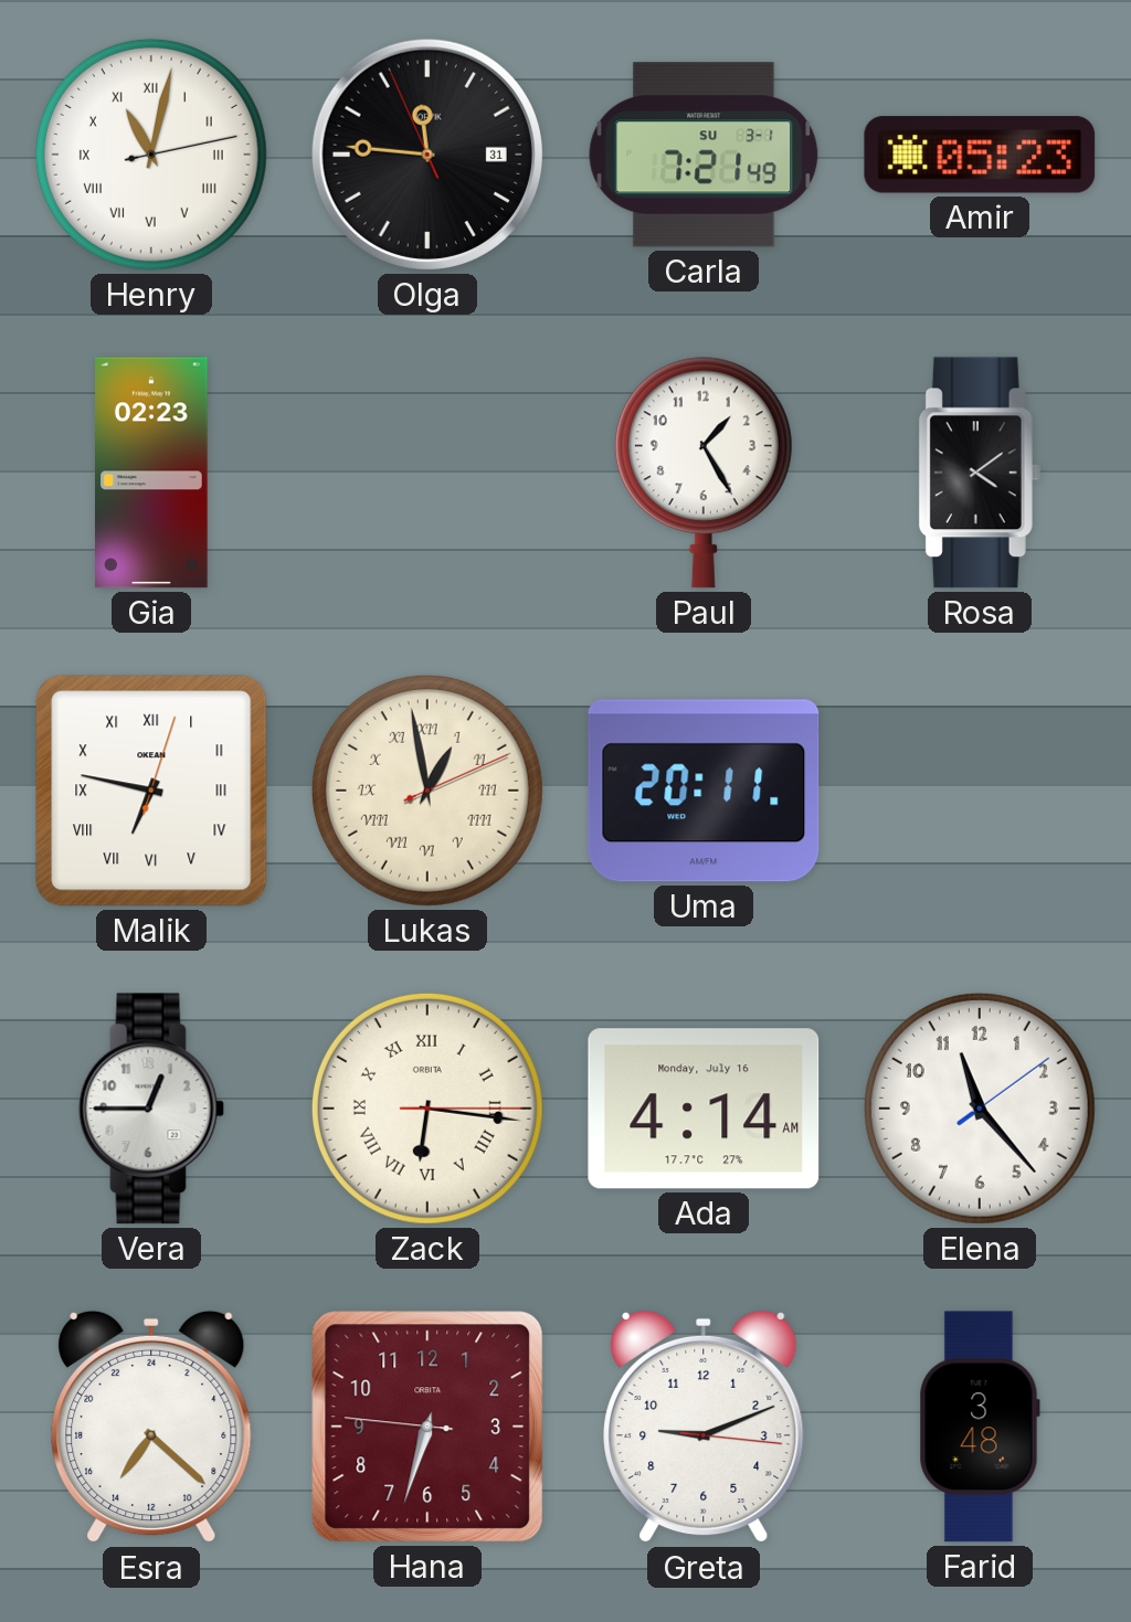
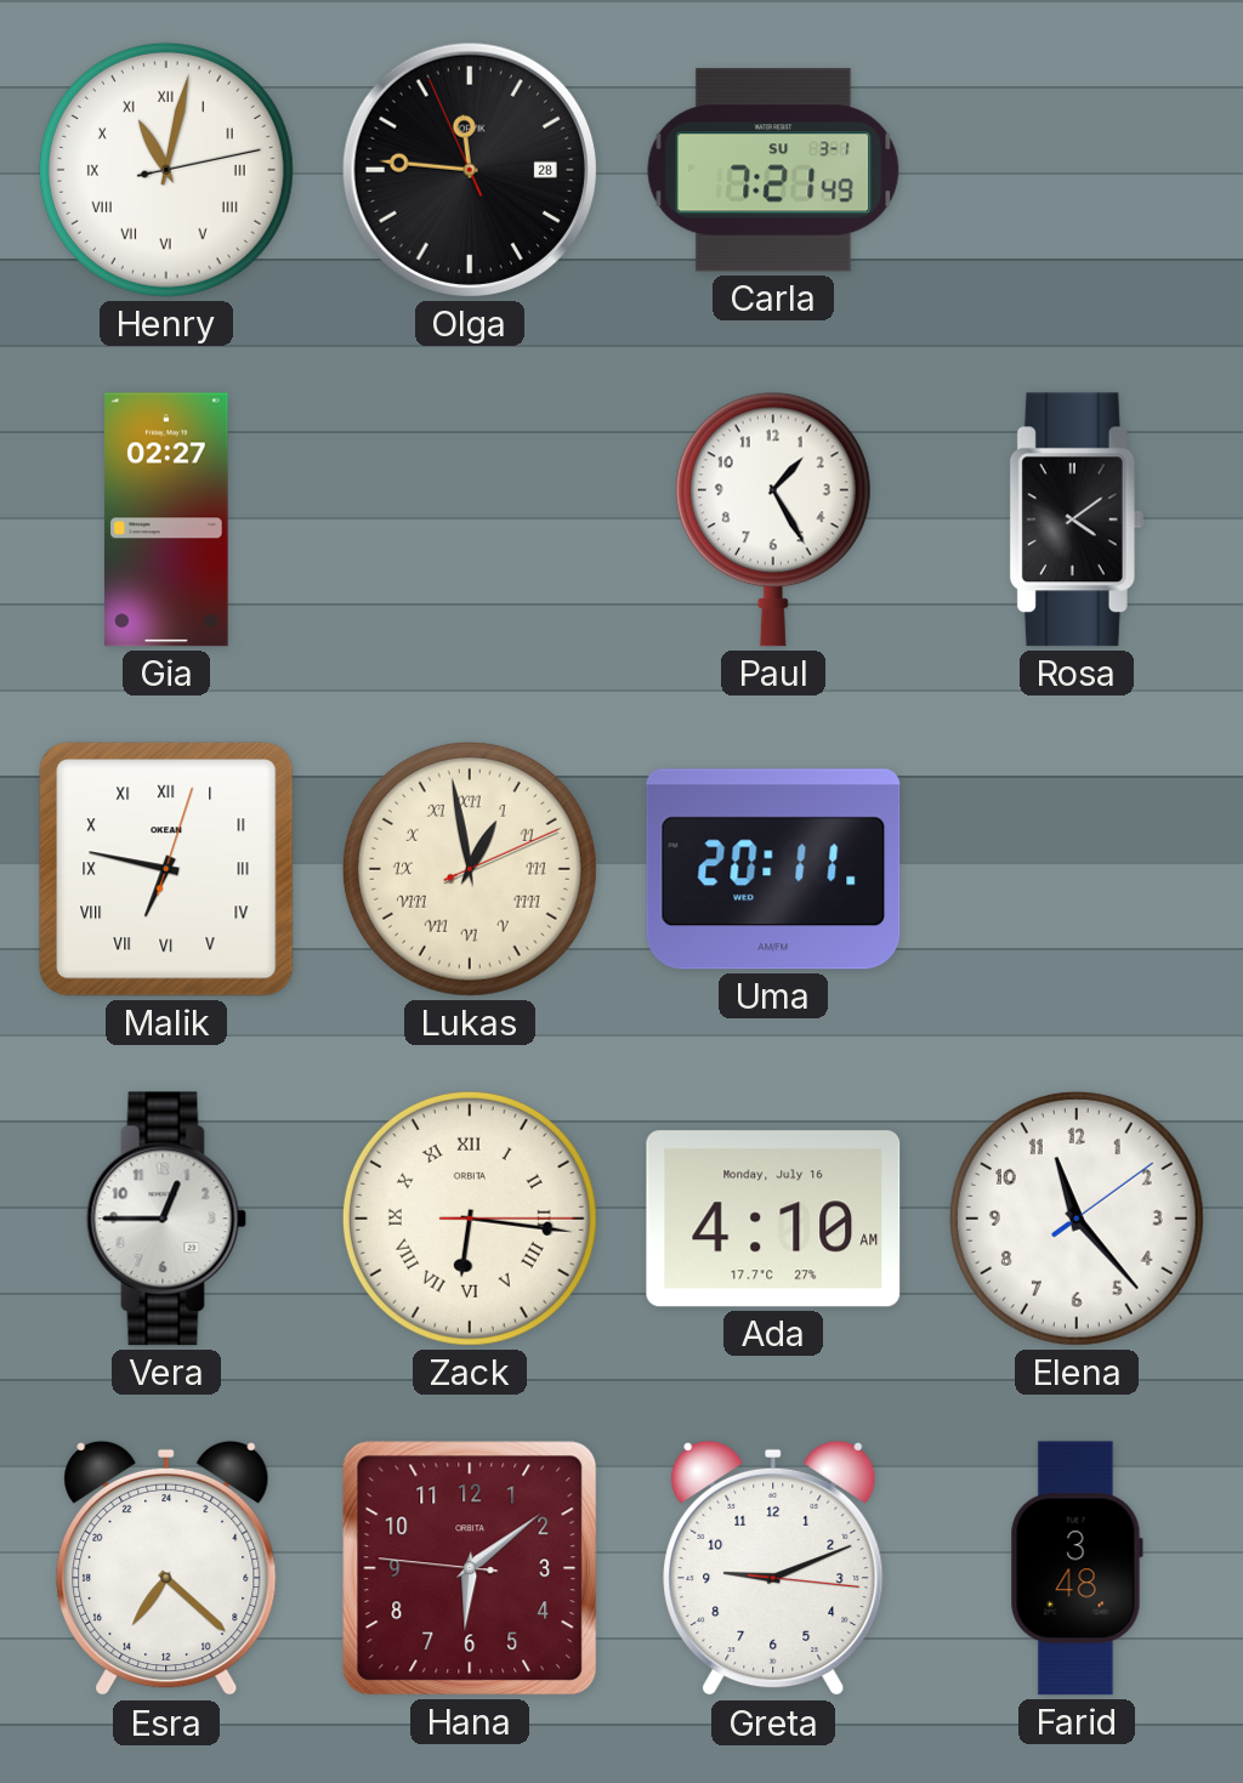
Olga date: 31 -> 28 (470, 170)
Amir: 05:23 -> none (980, 155)
Gia: 02:23 -> 02:27 (168, 519)
Ada: 4:14 -> 4:10 (773, 1219)
Hana: 6:32 -> 6:08 (470, 1568)
